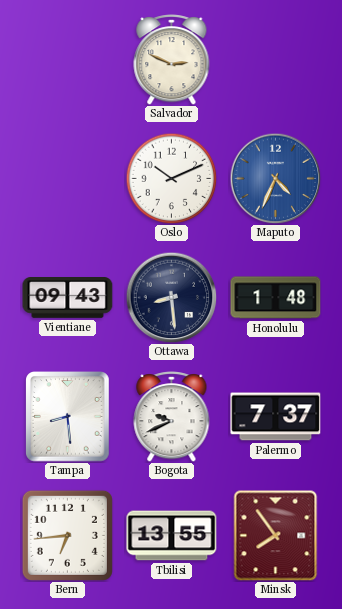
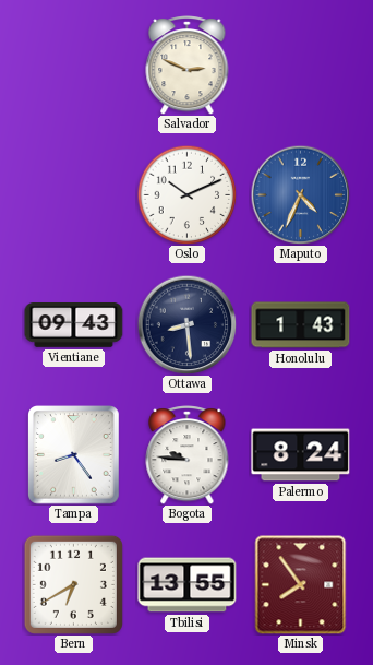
Honolulu: 1:48 -> 1:43 (301, 325)
Tampa: 8:29 -> 8:24 (74, 455)
Bogota: 9:41 -> 9:46 (188, 455)
Palermo: 7:37 -> 8:24 (301, 455)
Bern: 6:44 -> 6:40 (73, 584)
